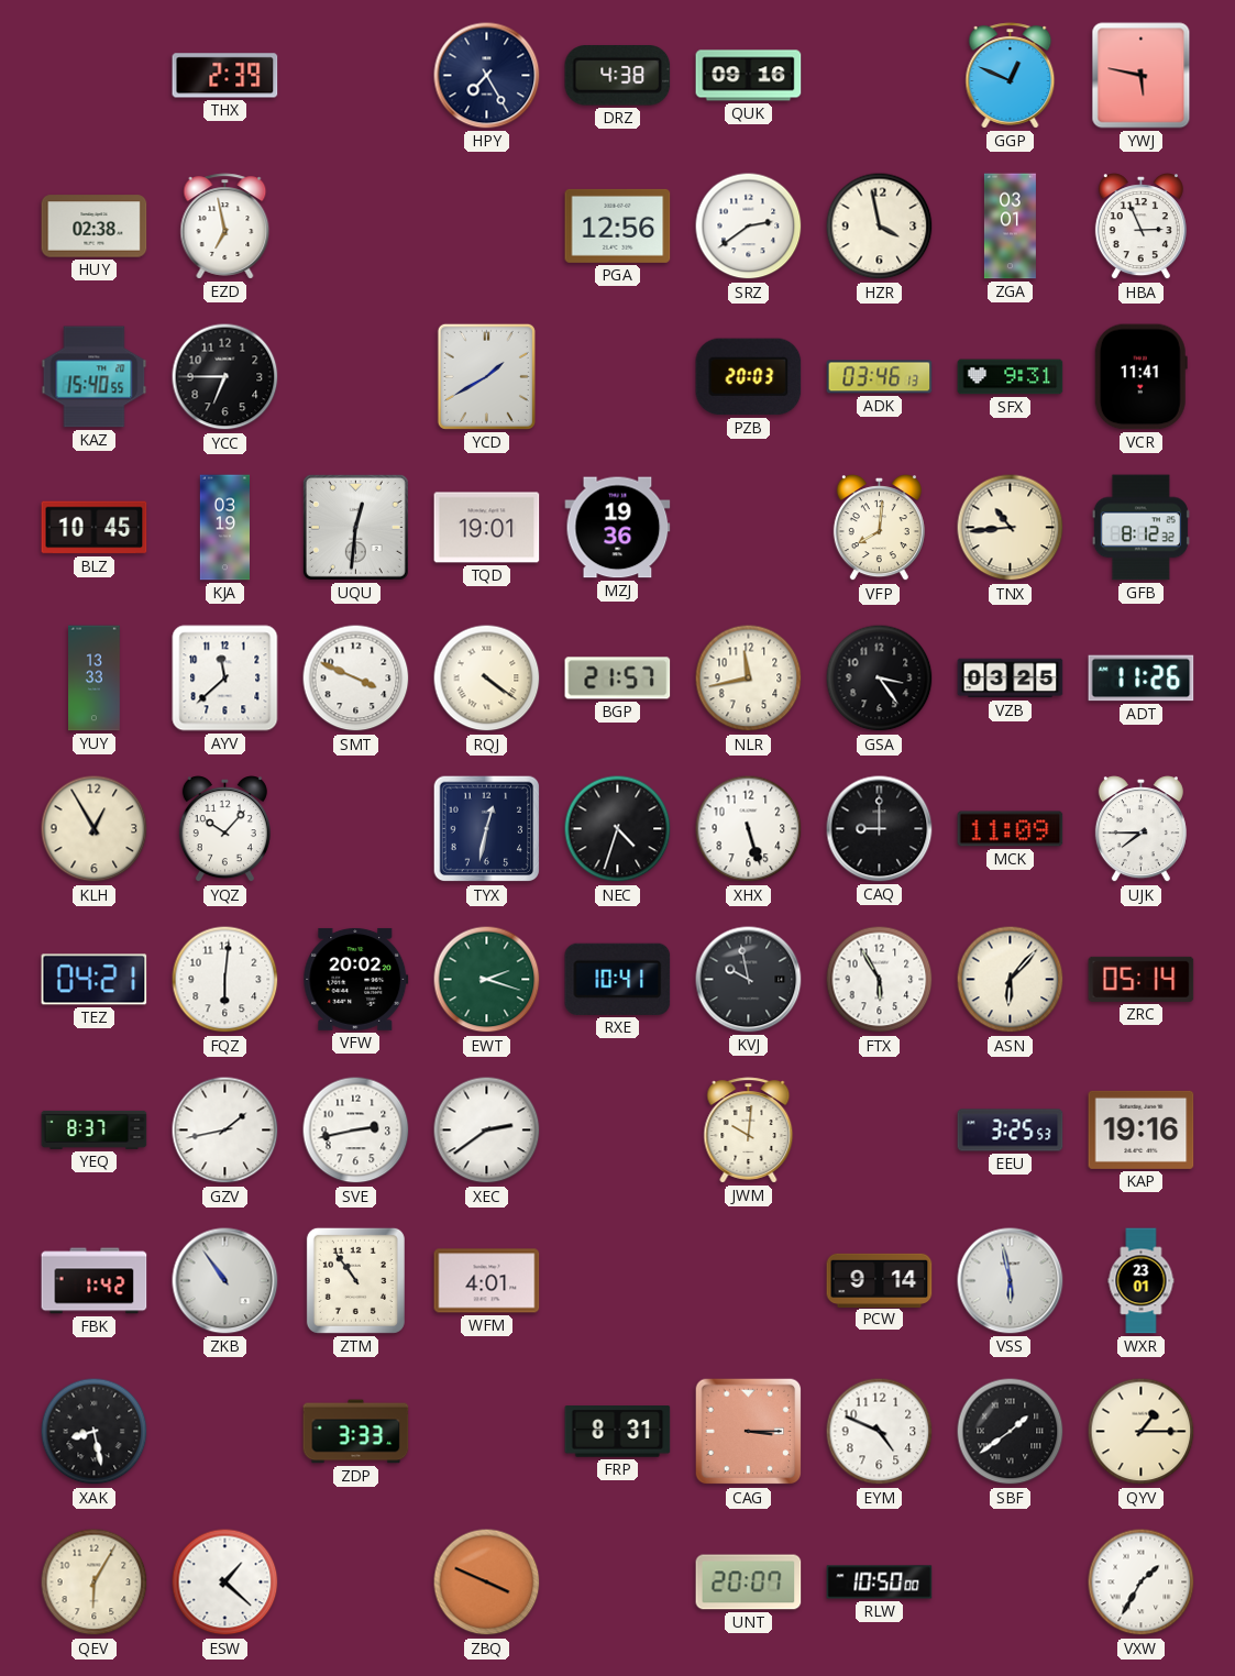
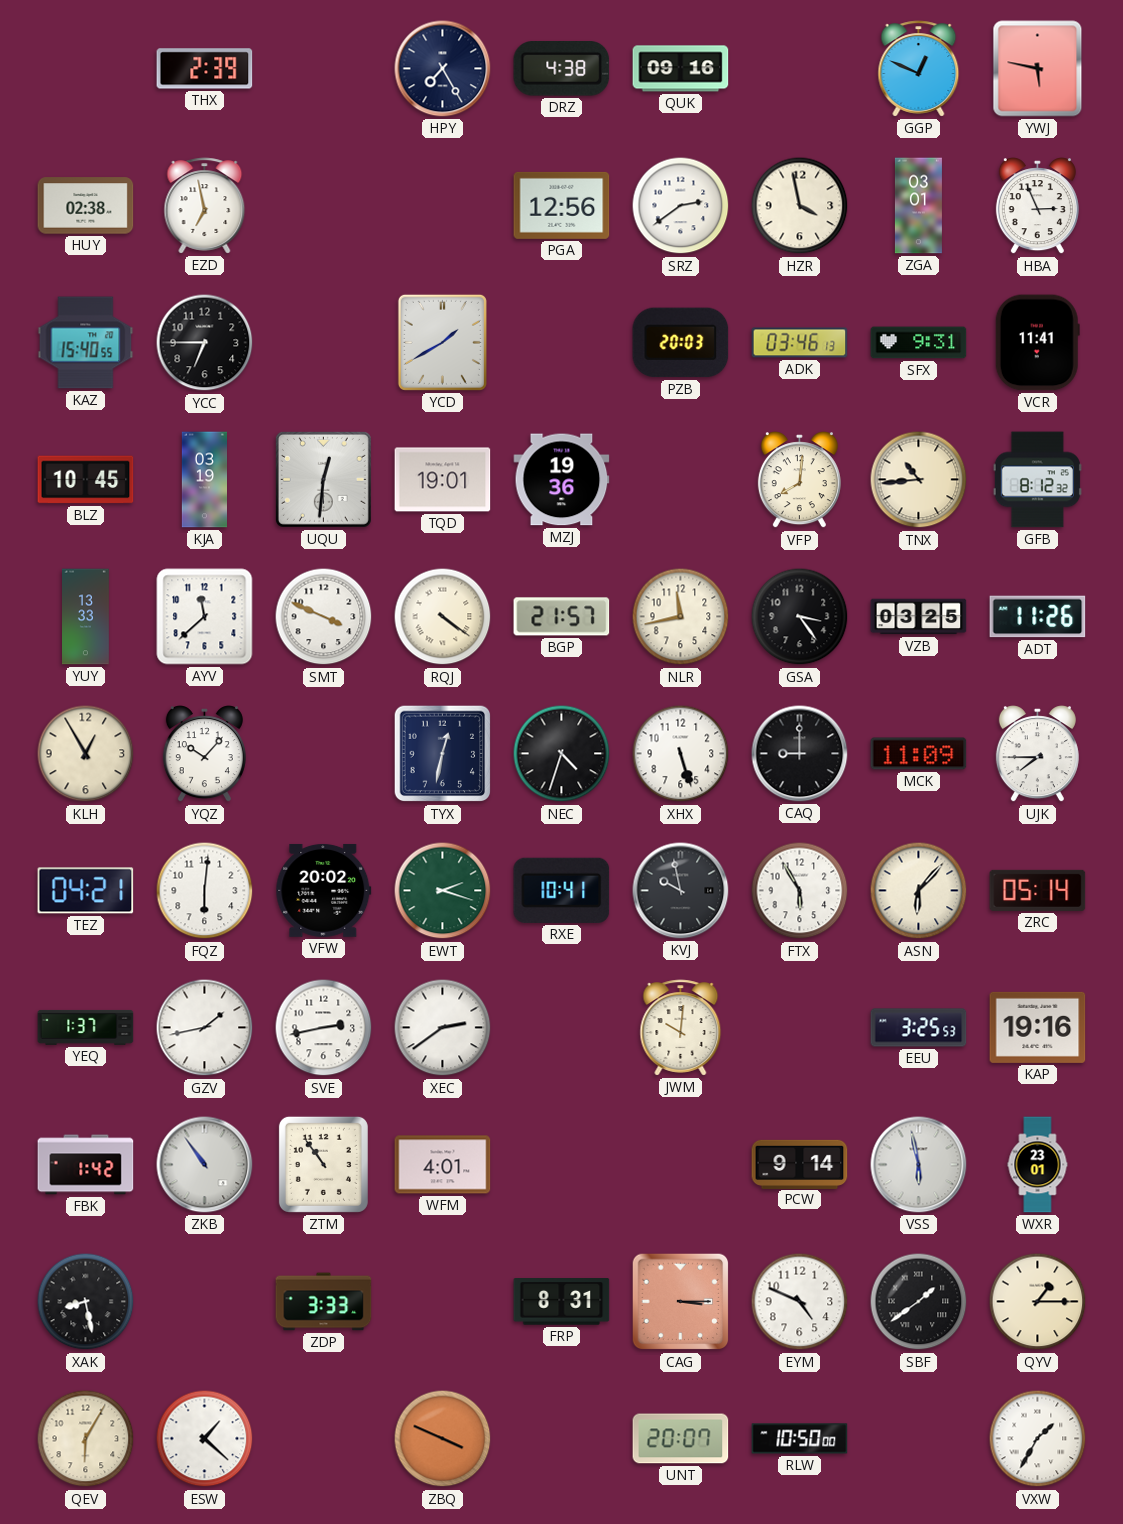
YEQ: 8:37 -> 1:37 (86, 1027)
